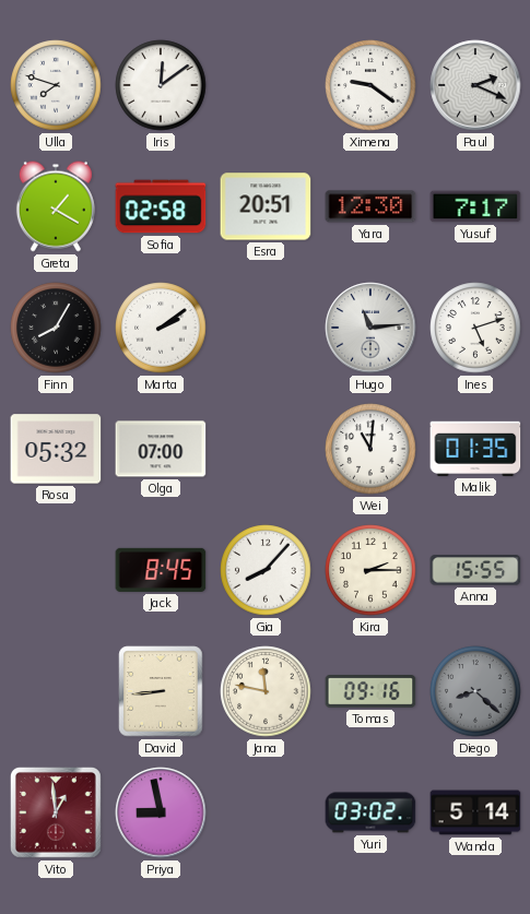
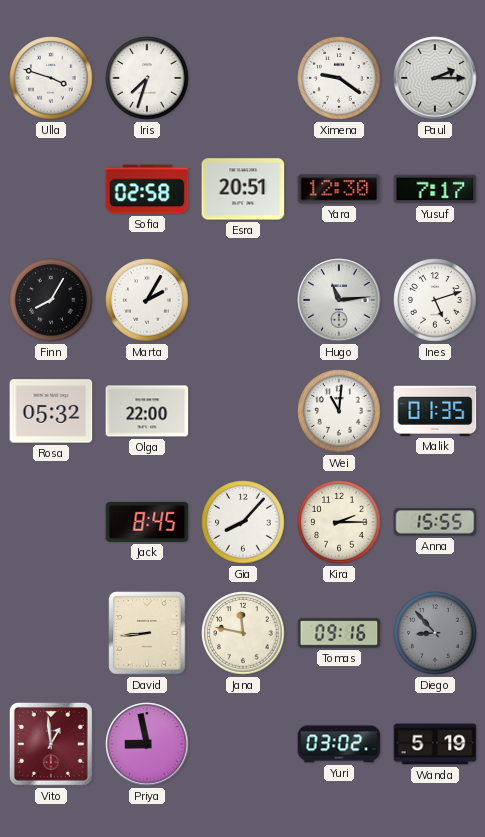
Ulla: 7:48 -> 3:48 (51, 78)
Iris: 12:09 -> 7:33 (147, 78)
Paul: 2:19 -> 2:15 (435, 78)
Greta: 1:20 -> none (56, 206)
Marta: 2:09 -> 2:05 (147, 300)
Olga: 07:00 -> 22:00 (147, 411)
Diego: 8:22 -> 8:53 (435, 633)
Wanda: 5:14 -> 5:19 (435, 744)
